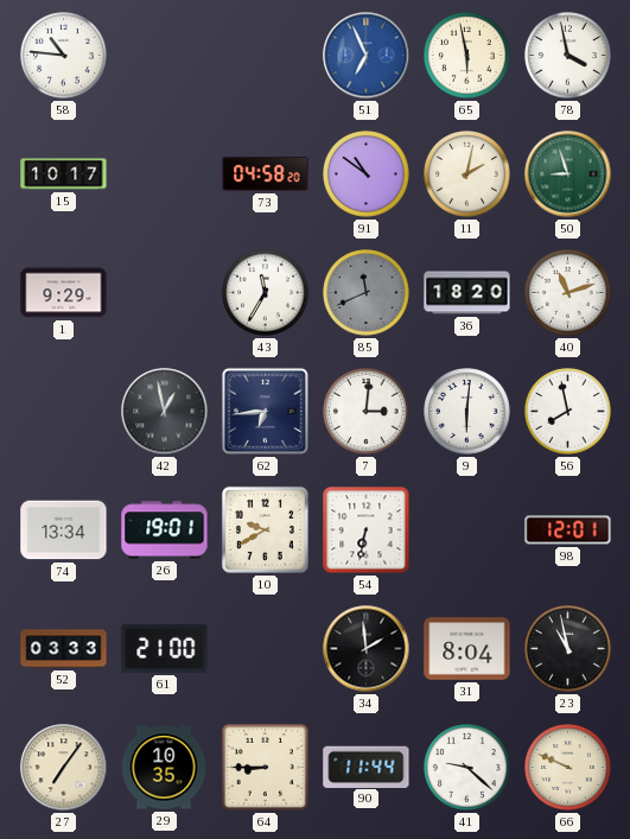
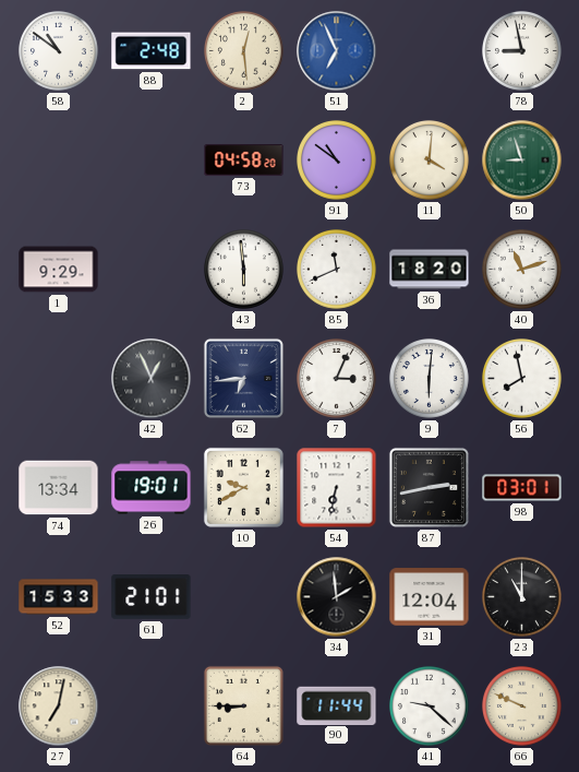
58: 10:46 -> 10:51 (59, 51)
88: none -> 2:48 (152, 51)
2: none -> 12:29 (244, 51)
65: 5:58 -> none (467, 56)
78: 3:58 -> 8:58 (522, 51)
15: 10:17 -> none (64, 174)
11: 2:02 -> 4:01 (430, 161)
43: 11:35 -> 5:59 (244, 270)
85 dial: grey -> white (337, 270)
42: 12:58 -> 12:56 (152, 379)
7: 3:01 -> 3:04 (337, 379)
87: none -> 2:43 (429, 487)
98: 12:01 -> 03:01 (522, 488)
52: 03:33 -> 15:33 (59, 597)
61: 21:00 -> 21:01 (152, 597)
31: 8:04 -> 12:04 (430, 597)
23: 10:58 -> 11:00 (522, 597)
27: 7:06 -> 7:02 (59, 706)
29: 10:35 -> none (164, 768)
